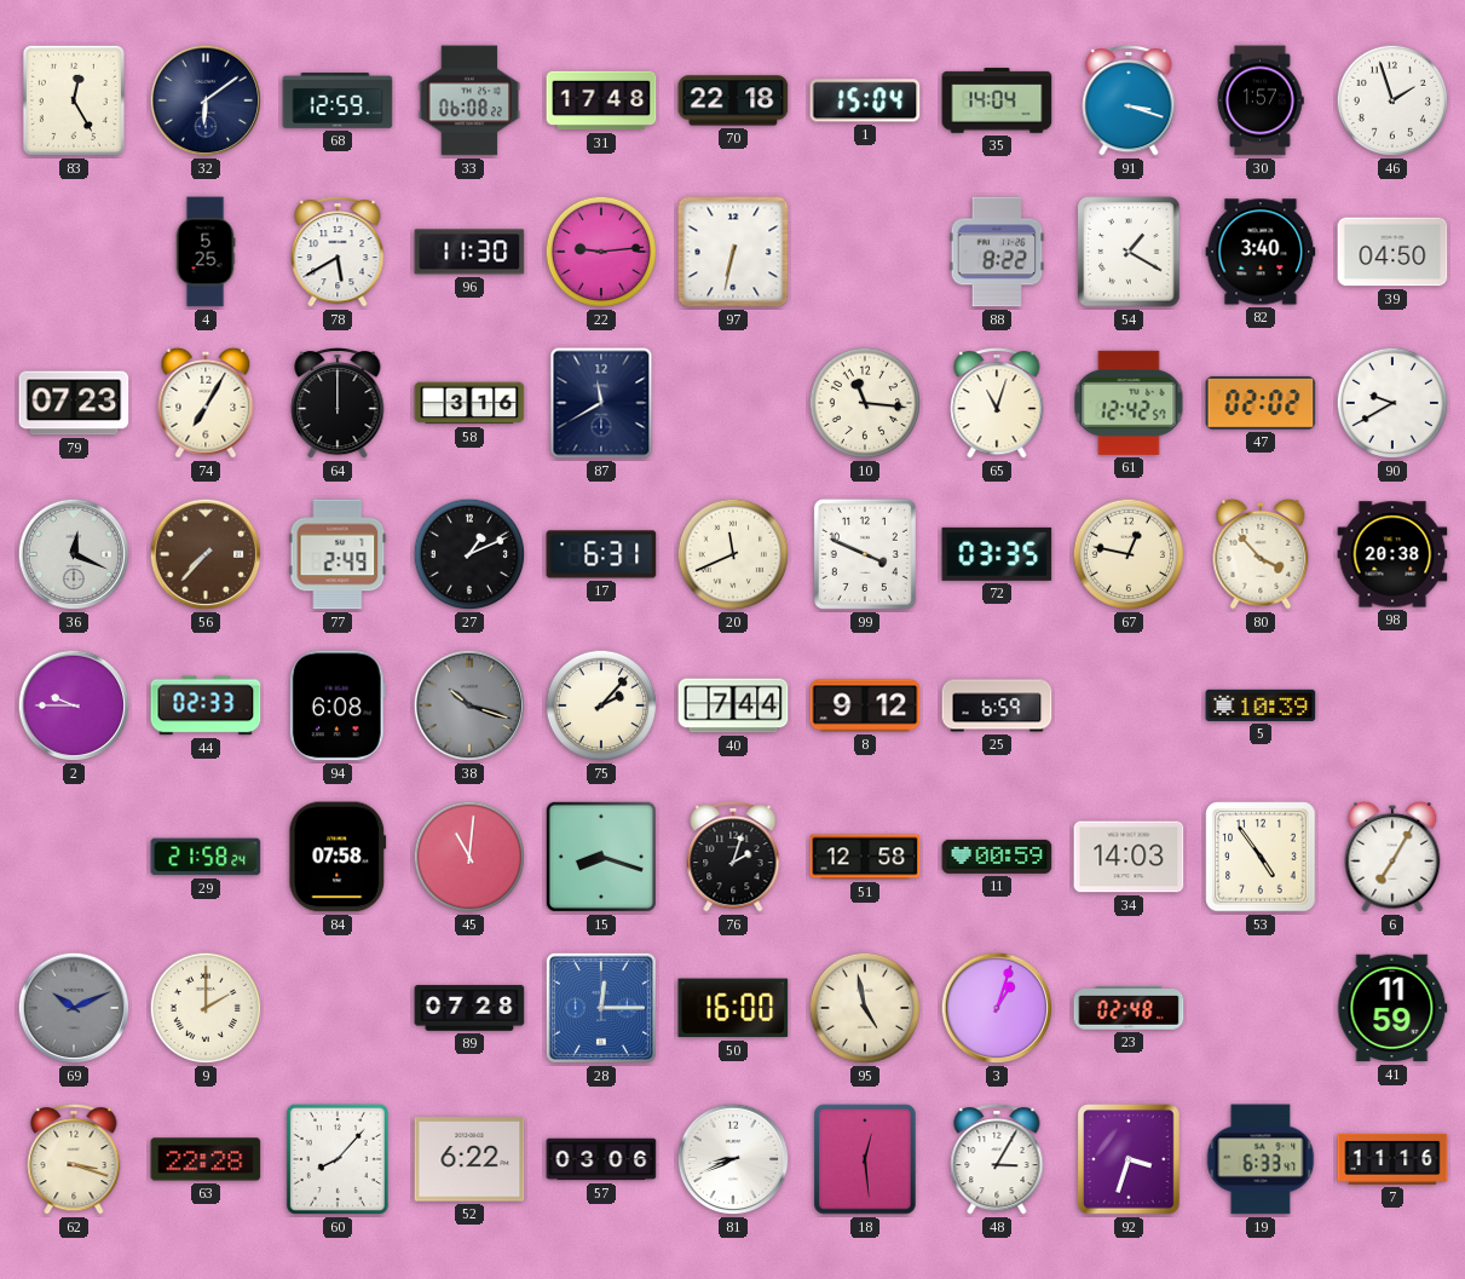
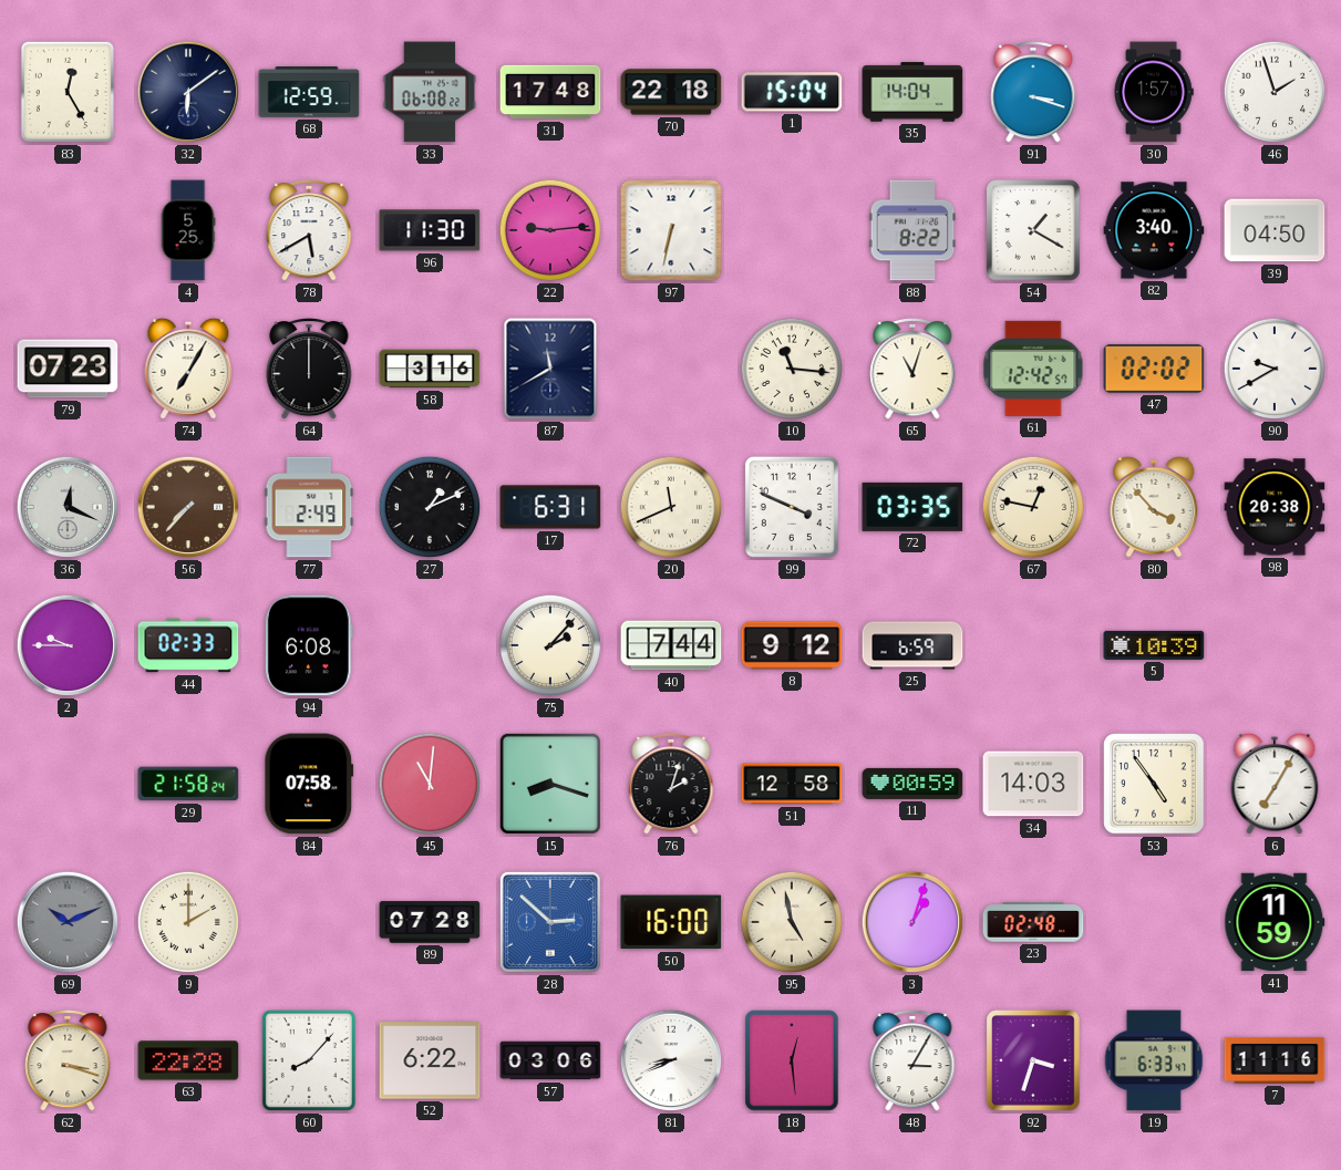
38: 10:18 -> none (469, 705)
28: 12:15 -> 2:52 (550, 922)
